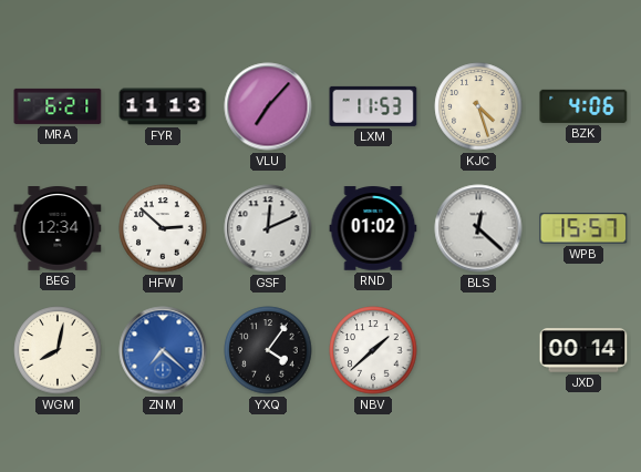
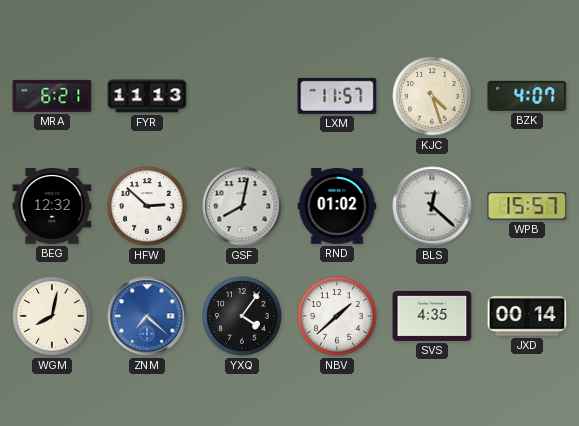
VLU: 7:07 -> none (268, 106)
LXM: 11:53 -> 11:57 (337, 96)
BZK: 4:06 -> 4:07 (527, 96)
BEG: 12:34 -> 12:32 (52, 207)
GSF: 12:11 -> 8:02 (242, 206)
SVS: none -> 4:35 (432, 316)
